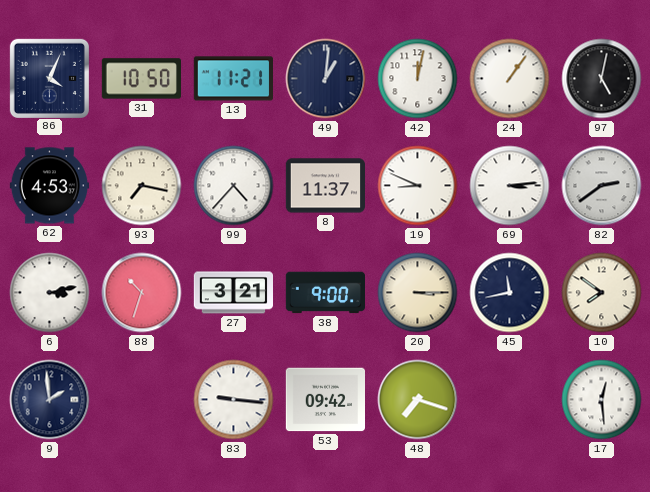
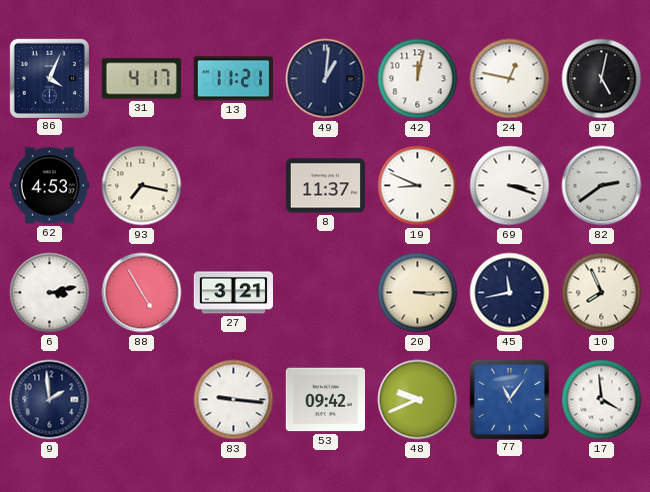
31: 10:50 -> 4:17 (141, 79)
24: 1:06 -> 12:47 (510, 79)
99: 4:37 -> none (234, 186)
69: 3:14 -> 3:18 (510, 186)
88: 10:33 -> 4:55 (142, 293)
38: 9:00 -> none (325, 293)
10: 7:51 -> 7:56 (602, 293)
48: 7:18 -> 9:41 (418, 400)
77: none -> 11:06 (509, 399)
17: 12:29 -> 3:59 (602, 400)
